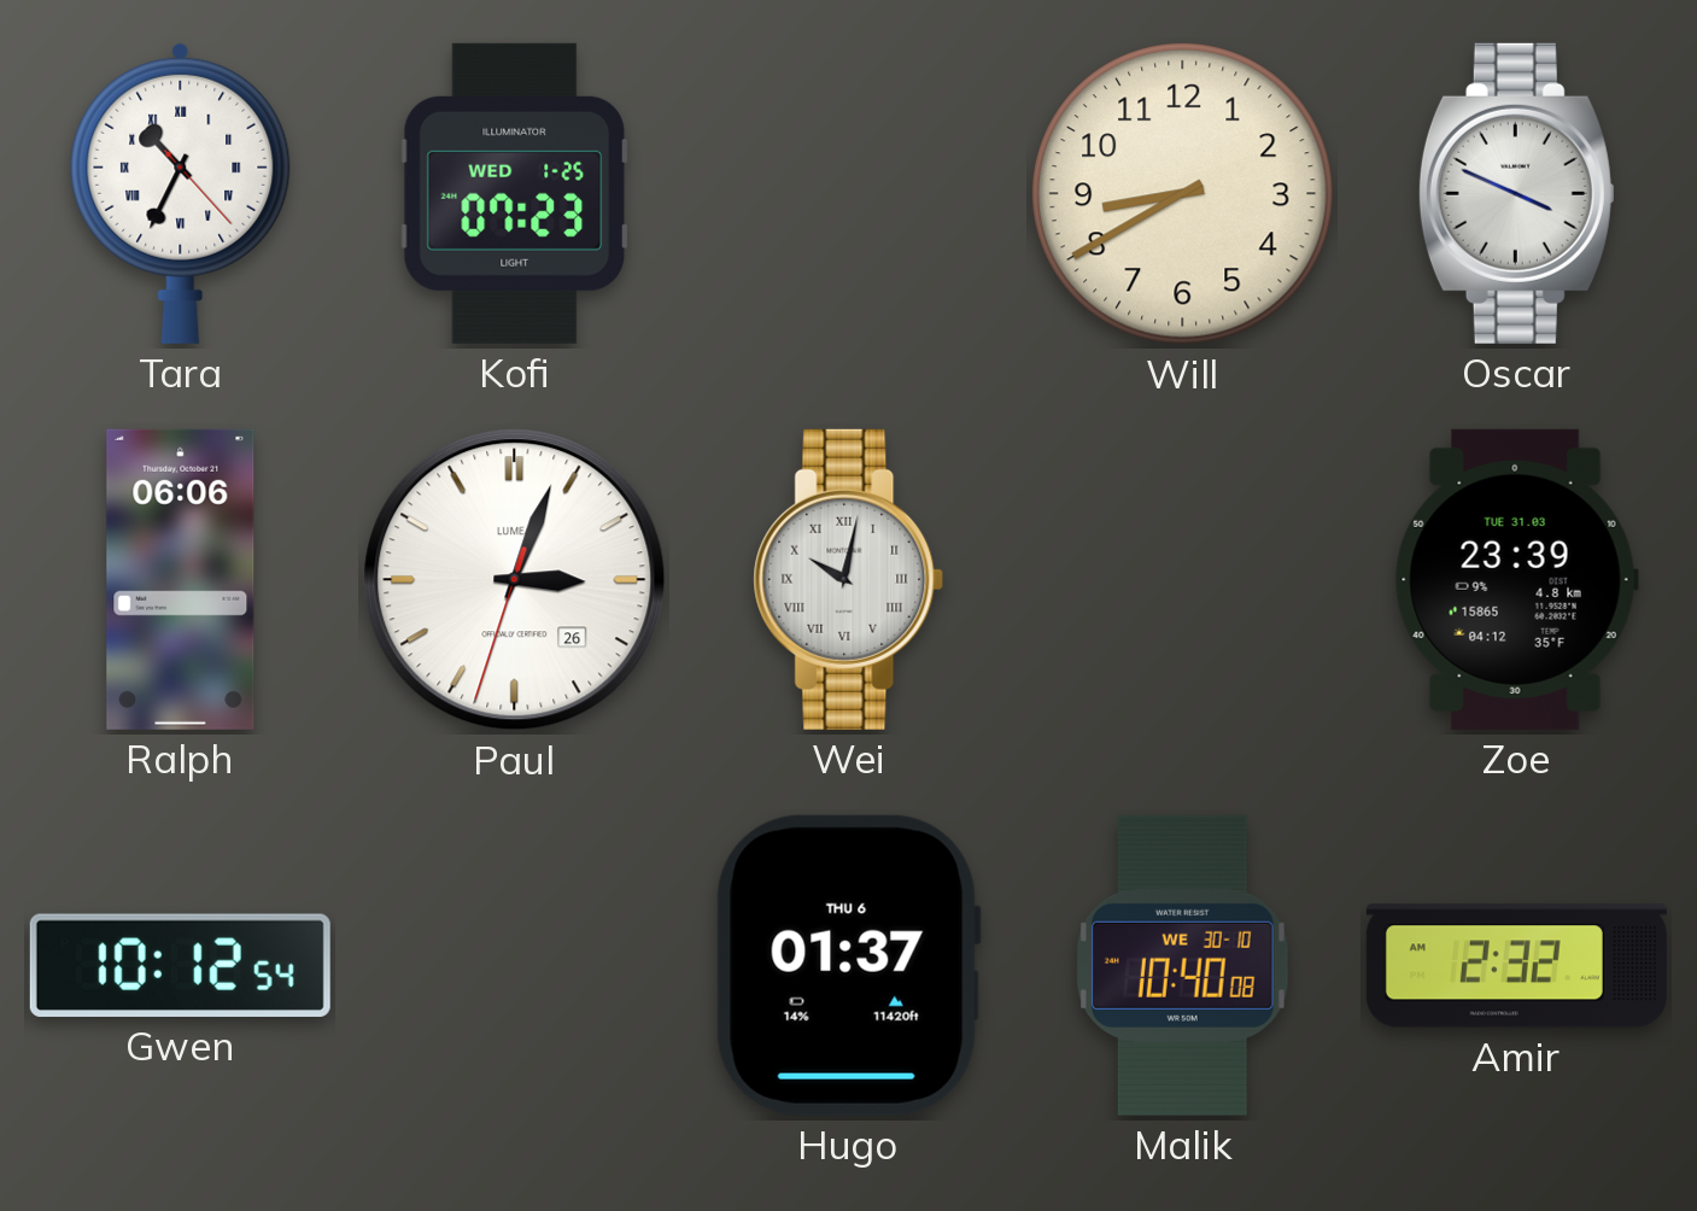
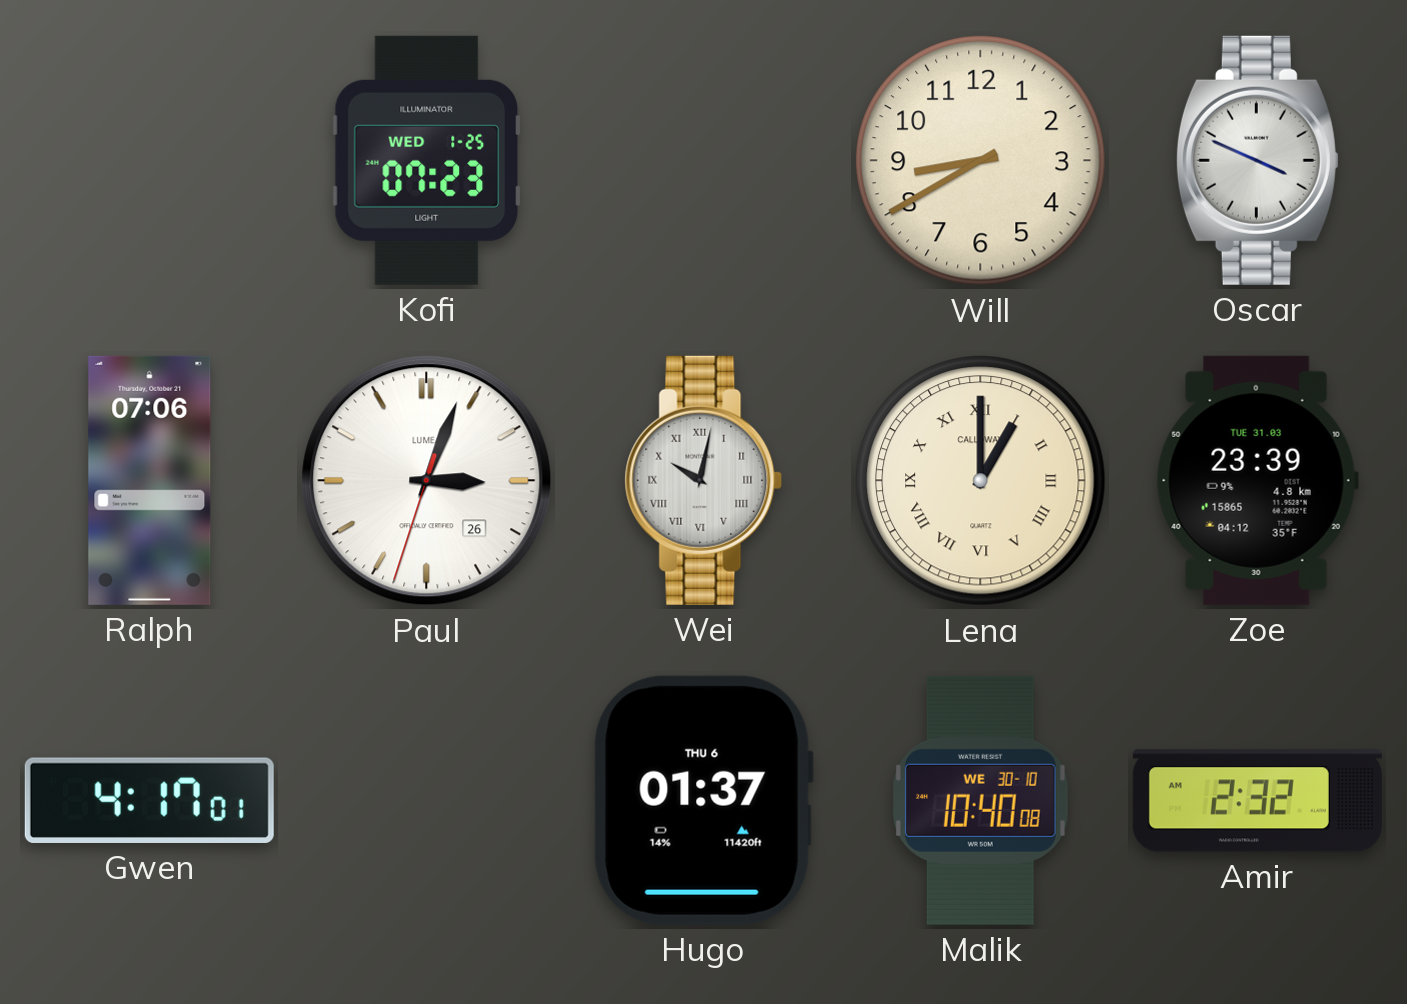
Tara: 10:34 -> none (181, 193)
Ralph: 06:06 -> 07:06 (150, 480)
Lena: none -> 1:00 (981, 481)
Gwen: 10:12 -> 4:17 (149, 800)
